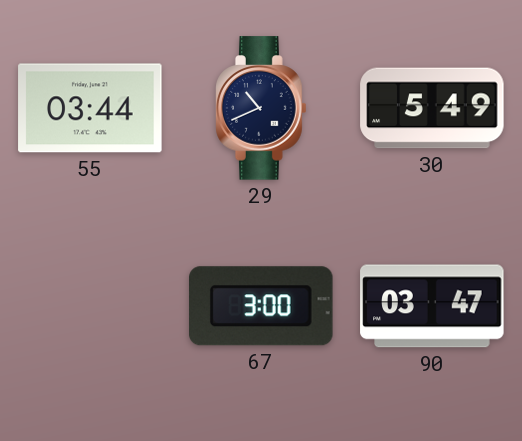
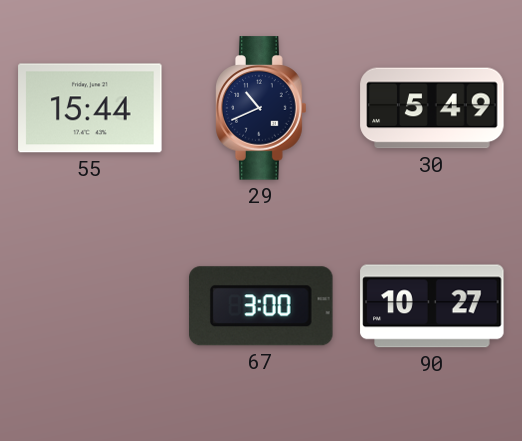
55: 03:44 -> 15:44 (90, 108)
90: 03:47 -> 10:27 (432, 306)
